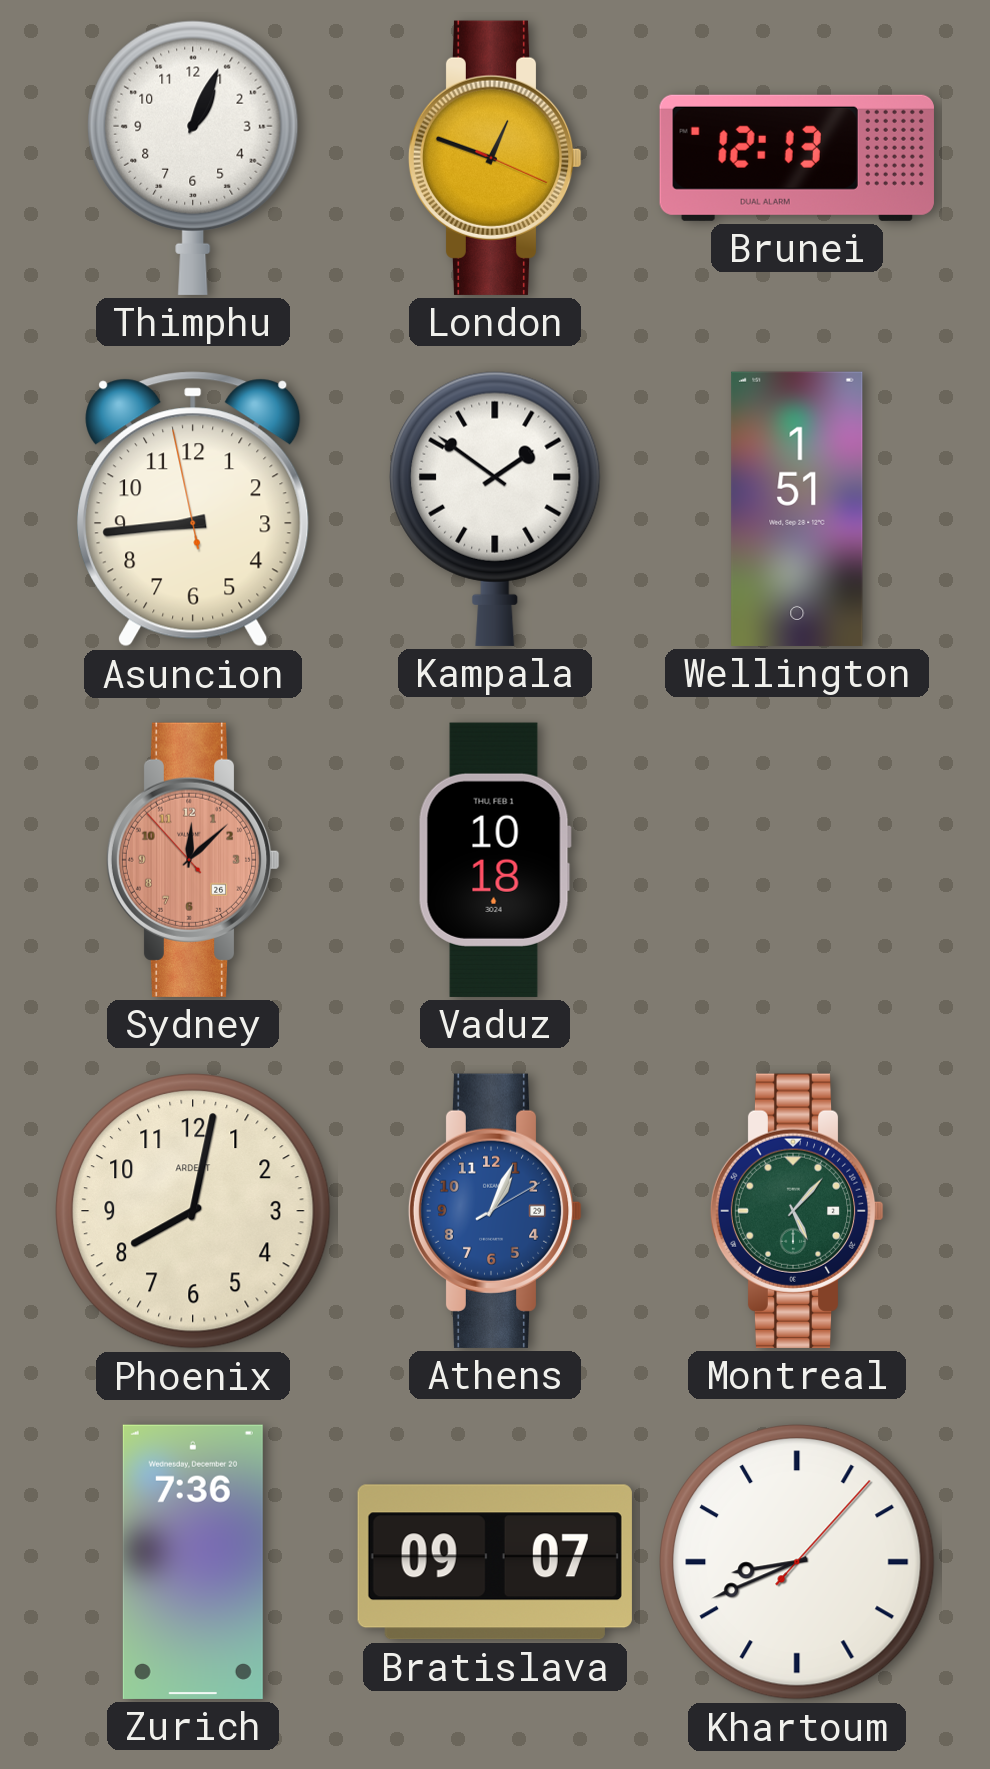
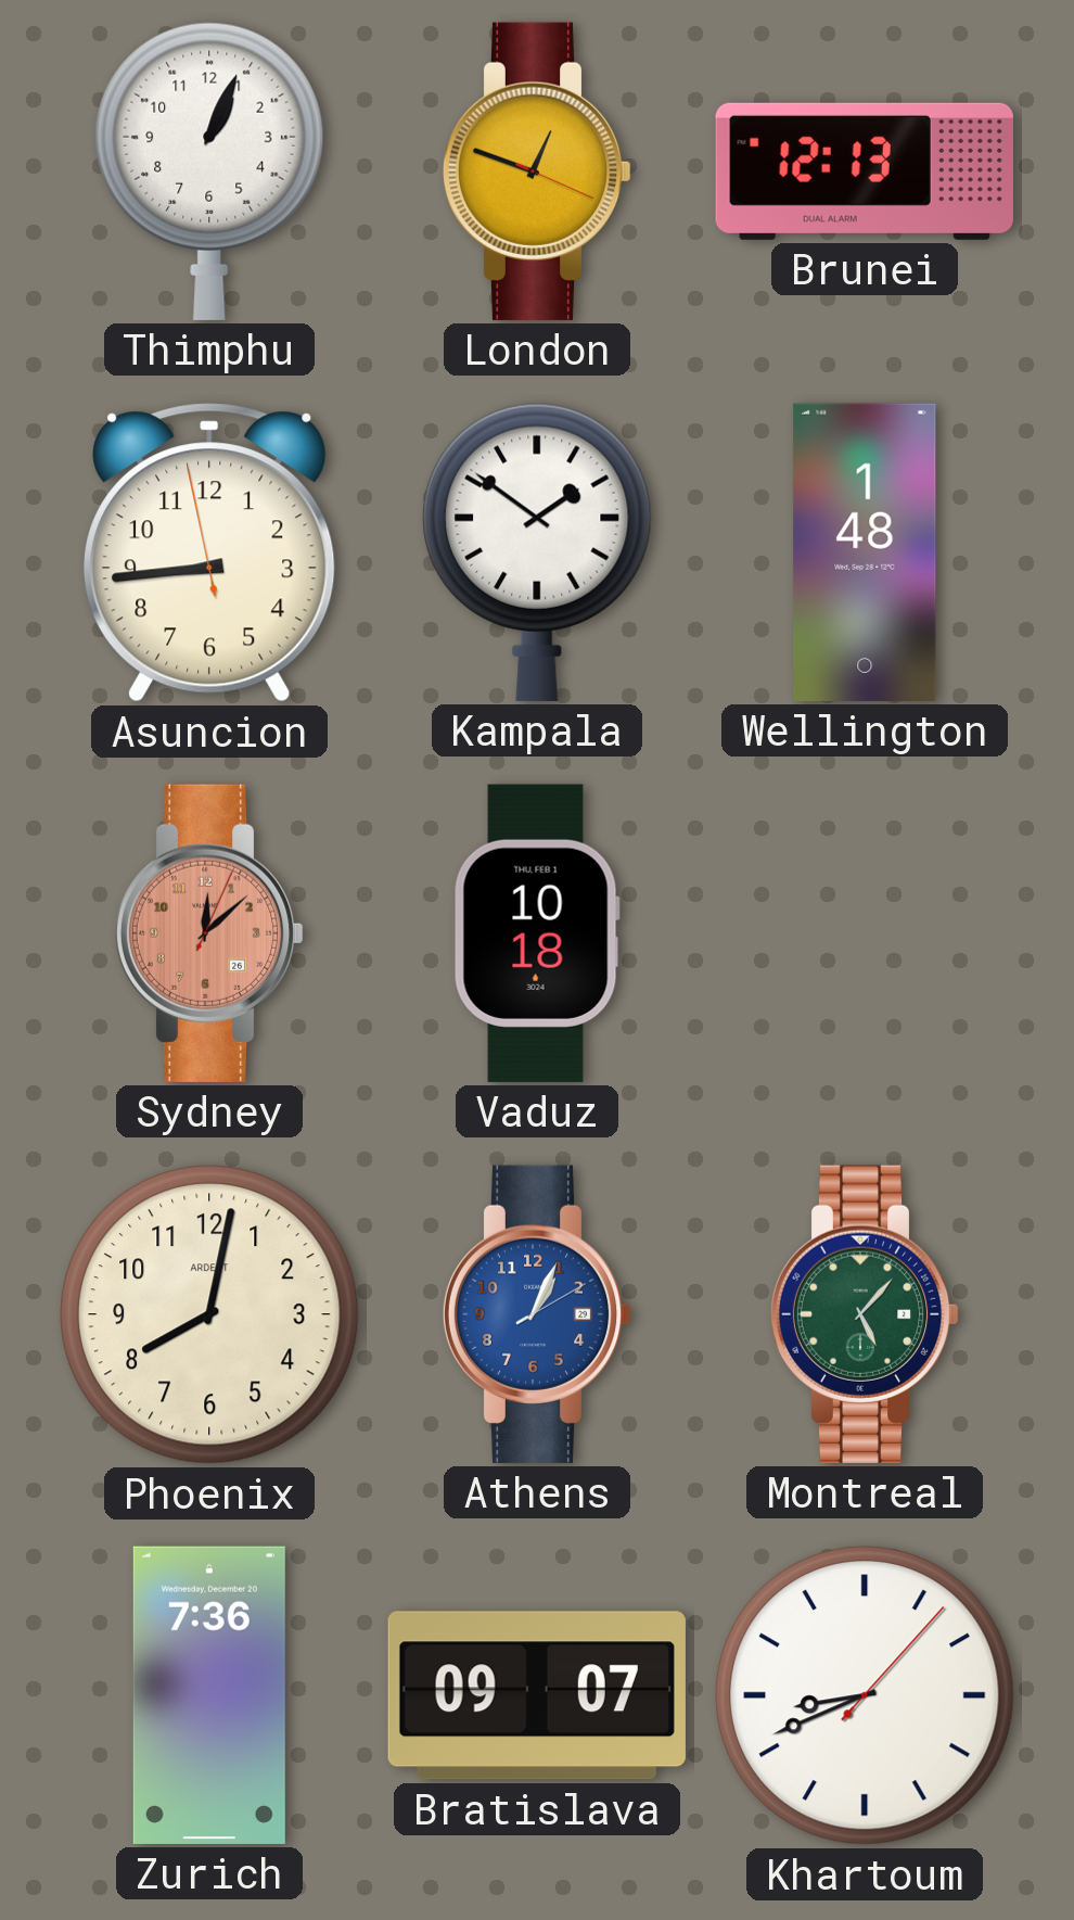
Wellington: 1:51 -> 1:48 (865, 552)
Sydney: 12:07 -> 12:08 (209, 933)
